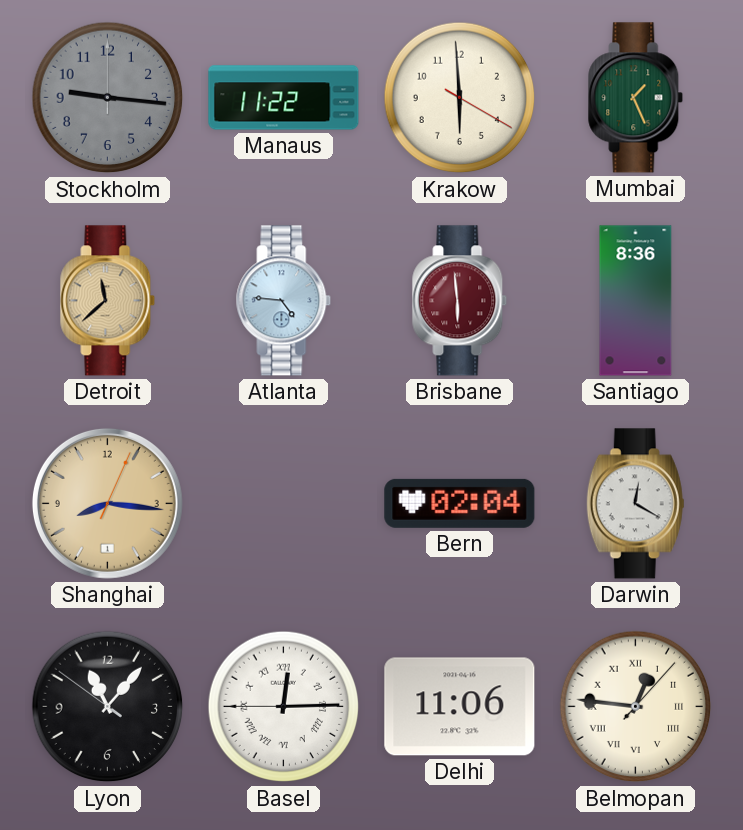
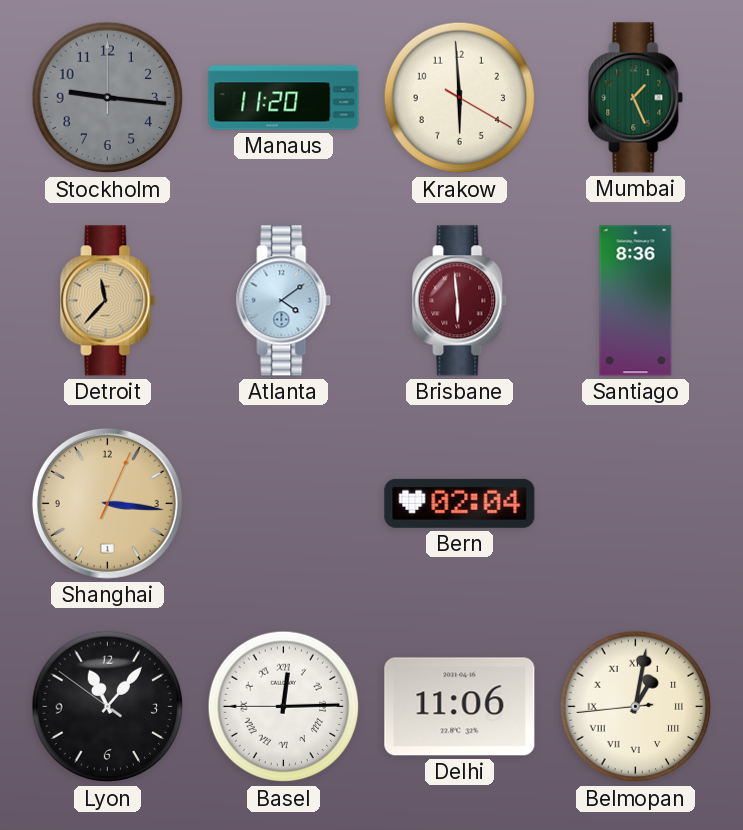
Manaus: 11:22 -> 11:20 (284, 98)
Detroit: 11:38 -> 11:37 (108, 301)
Atlanta: 4:46 -> 4:09 (284, 301)
Shanghai: 8:16 -> 3:16 (107, 503)
Darwin: 12:20 -> none (635, 504)
Belmopan: 12:46 -> 1:01 (636, 707)
